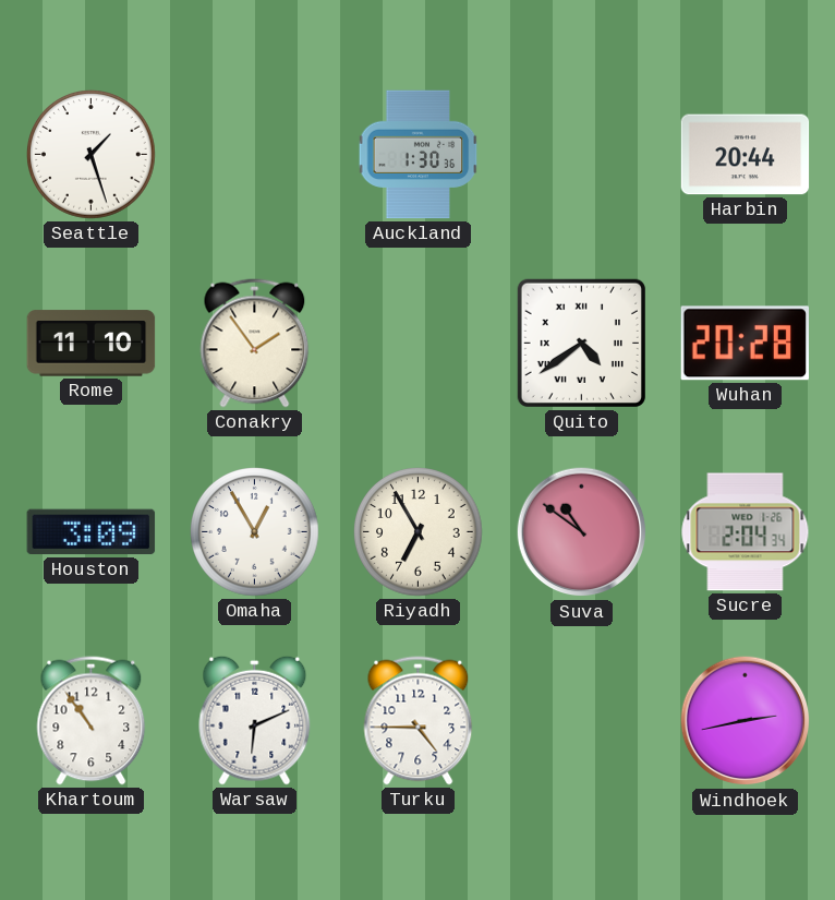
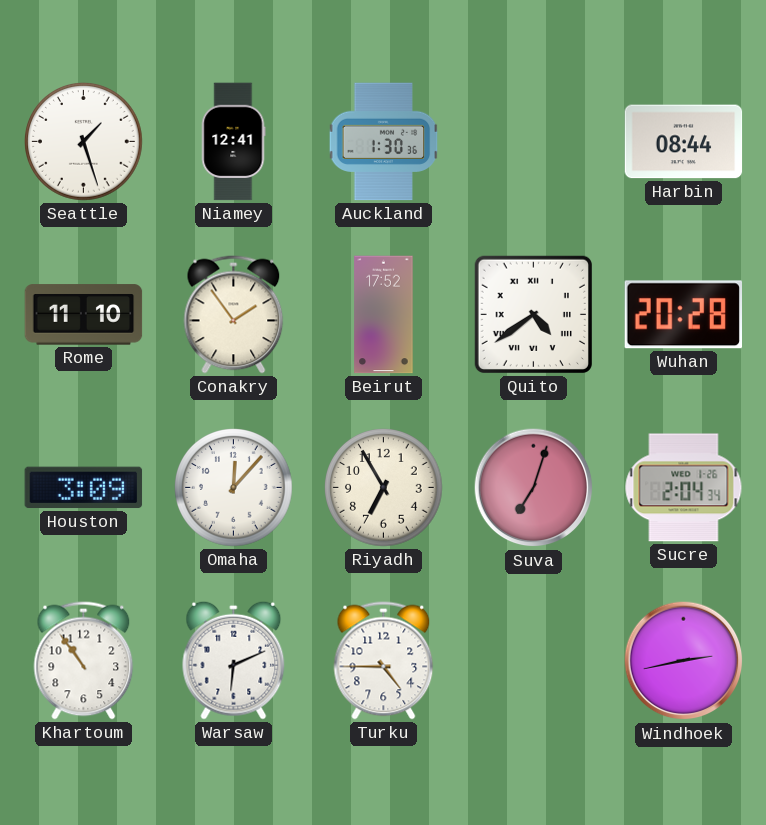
Niamey: none -> 12:41 (233, 142)
Harbin: 20:44 -> 08:44 (684, 142)
Beirut: none -> 17:52 (384, 315)
Omaha: 12:55 -> 12:07 (234, 488)
Suva: 10:51 -> 7:03 (534, 488)
